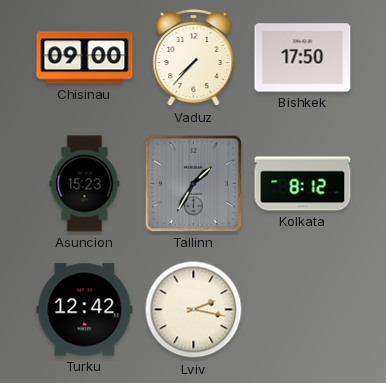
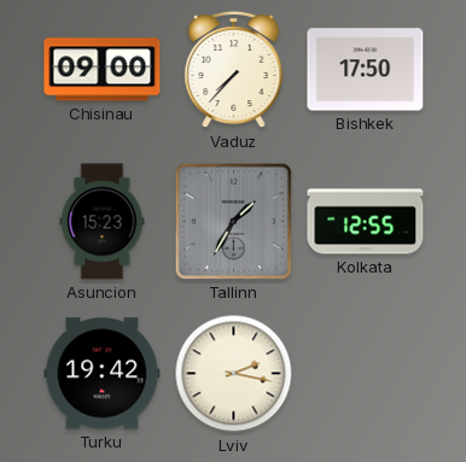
Kolkata: 8:12 -> 12:55 (366, 222)
Turku: 12:42 -> 19:42 (103, 374)
